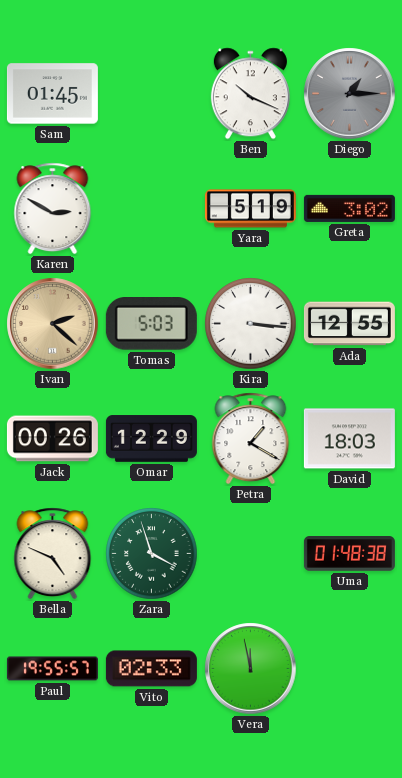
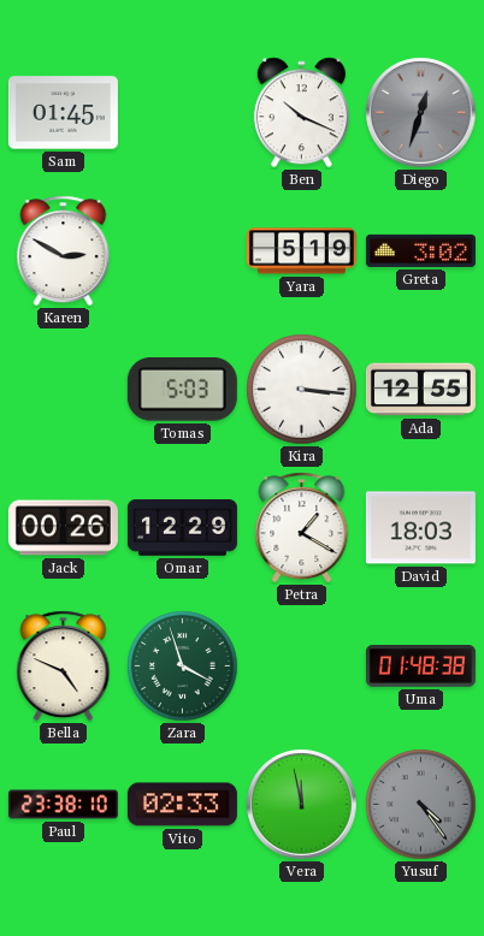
Diego: 1:15 -> 12:33 (421, 113)
Ivan: 2:22 -> none (53, 324)
Paul: 19:55 -> 23:38 (63, 805)
Yusuf: none -> 4:24 (421, 805)
